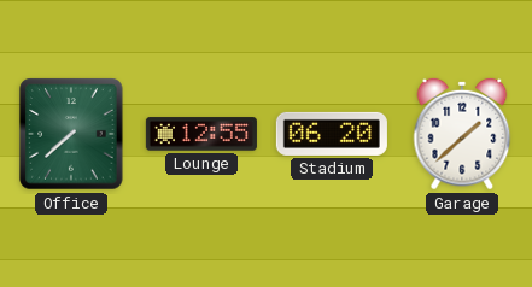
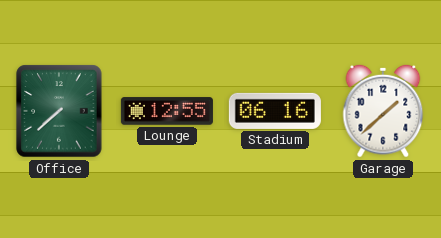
Stadium: 06:20 -> 06:16 (275, 111)
